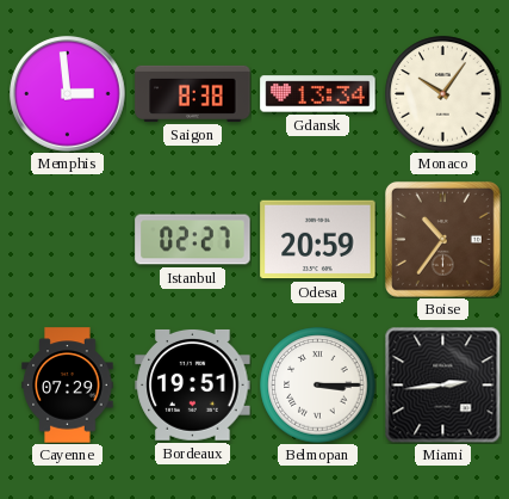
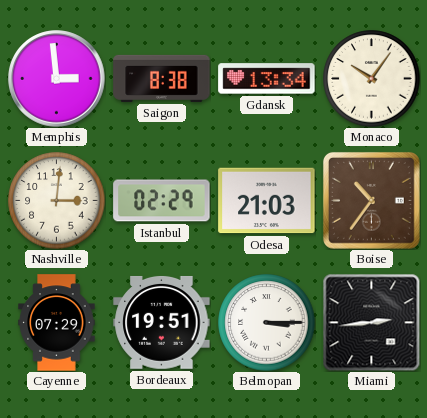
Nashville: none -> 3:01 (57, 201)
Istanbul: 02:27 -> 02:29 (162, 201)
Odesa: 20:59 -> 21:03 (267, 201)
